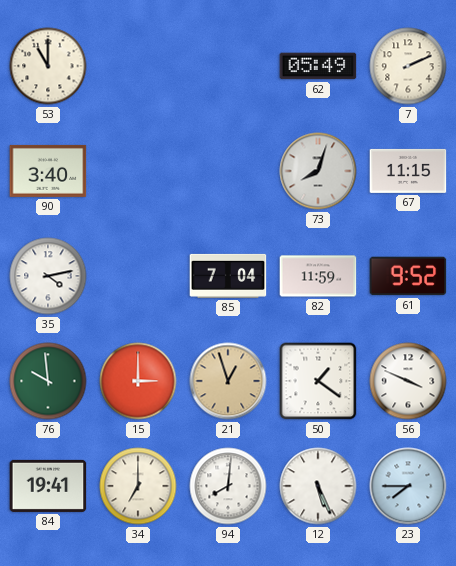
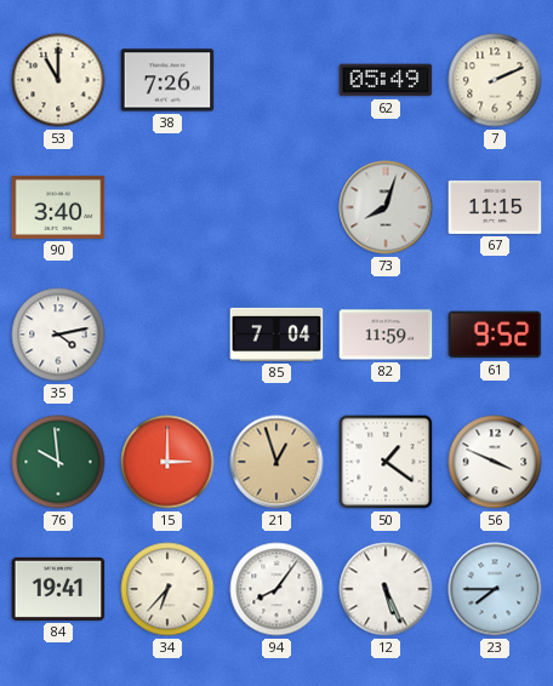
38: none -> 7:26 (167, 80)
34: 7:00 -> 6:37 (167, 589)
94: 8:01 -> 8:06 (276, 589)
